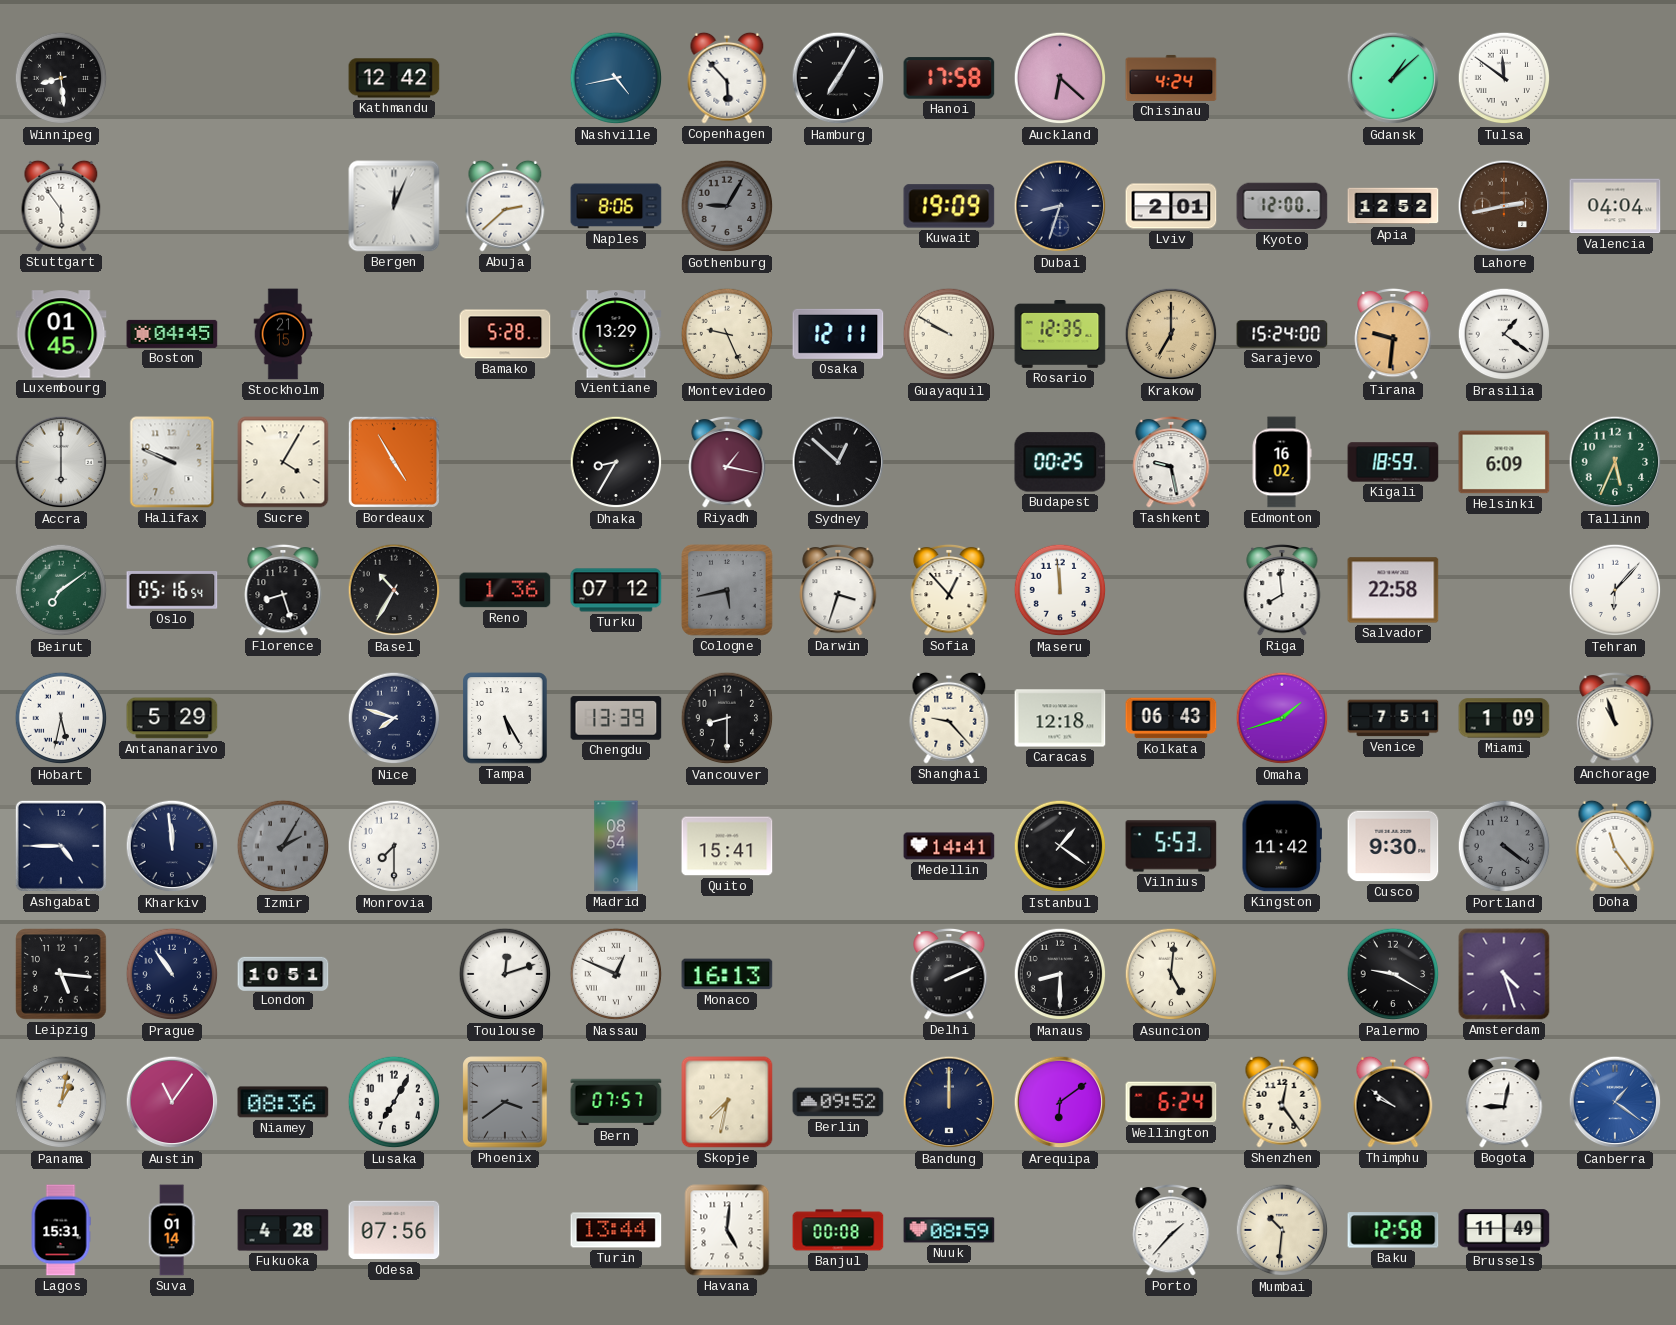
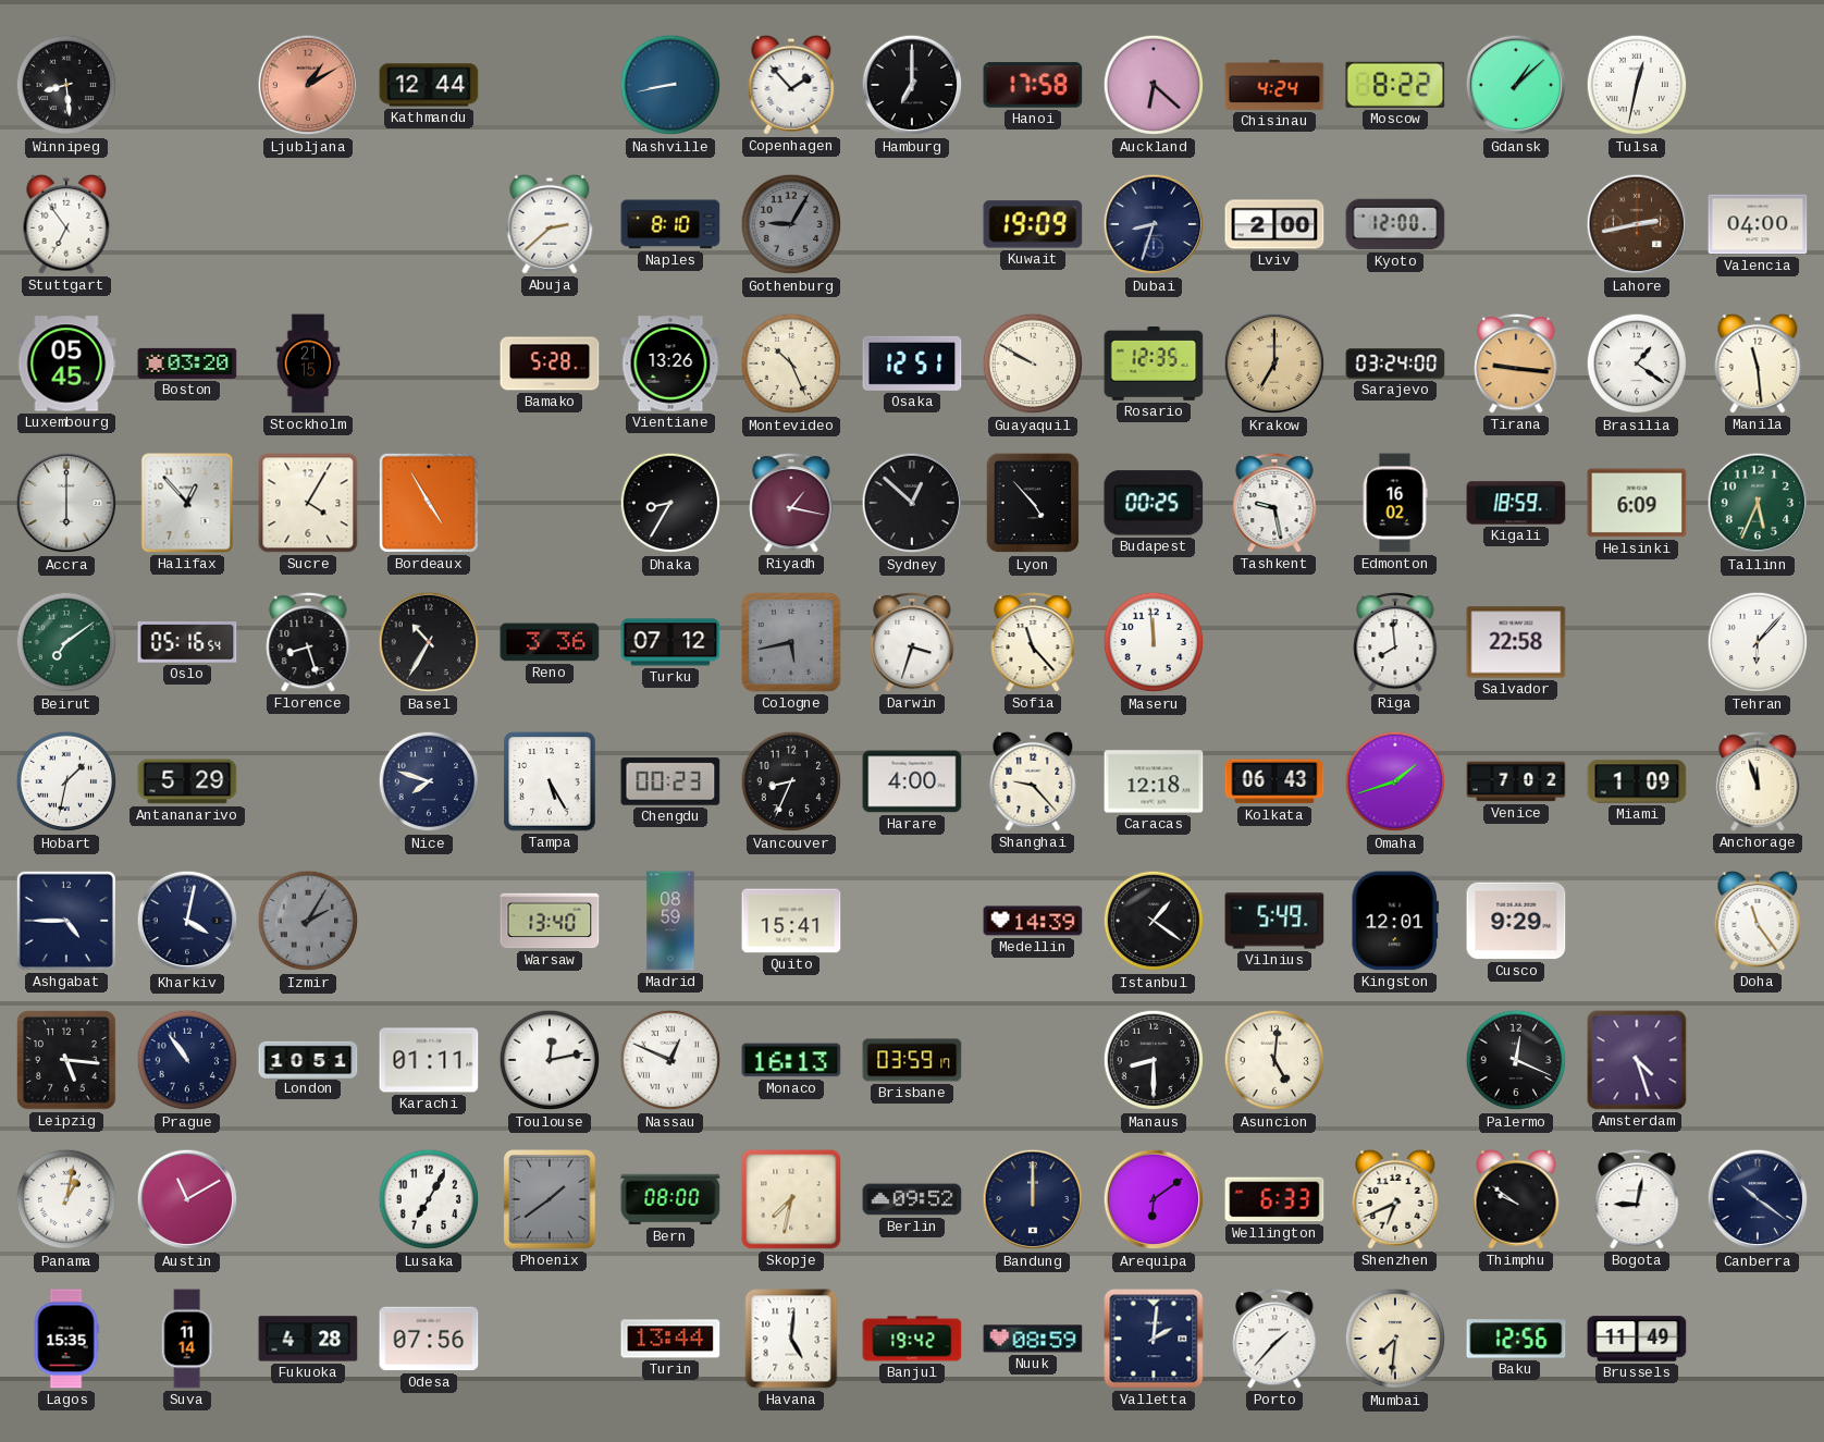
Ljubljana: none -> 1:10 (308, 85)
Kathmandu: 12:42 -> 12:44 (429, 85)
Nashville: 4:43 -> 8:43 (670, 85)
Copenhagen: 5:53 -> 1:53 (791, 85)
Hamburg: 7:05 -> 7:00 (912, 85)
Moscow: none -> 8:22 (1395, 85)
Tulsa: 11:51 -> 12:32 (1637, 85)
Stuttgart: 5:54 -> 6:54 (66, 224)
Bergen: 12:04 -> none (394, 206)
Naples: 8:06 -> 8:10 (670, 224)
Lviv: 2:01 -> 2:00 (1274, 224)
Apia: 12:52 -> none (1393, 206)
Valencia: 04:04 -> 04:00 (1758, 224)
Luxembourg: 01:45 -> 05:45 (66, 363)
Boston: 04:45 -> 03:20 (187, 363)
Vientiane: 13:29 -> 13:26 (670, 363)
Montevideo: 9:26 -> 10:26 (791, 363)
Osaka: 12:11 -> 12:51 (912, 363)
Sarajevo: 15:24 -> 03:24 (1395, 363)
Tirana: 9:31 -> 9:16 (1516, 363)
Manila: none -> 11:29 (1758, 363)
Halifax: 9:49 -> 12:53 (187, 503)
Lyon: none -> 4:53 (1033, 503)
Reno: 1:36 -> 3:36 (550, 642)
Sofia: 12:53 -> 11:23 (1033, 642)
Hobart: 5:32 -> 1:32 (66, 781)
Chengdu: 13:39 -> 00:23 (670, 781)
Vancouver: 8:30 -> 8:34 (791, 781)
Harare: none -> 4:00 (912, 781)
Venice: 7:51 -> 7:02 (1516, 781)
Anchorage: 10:57 -> 11:57 (1758, 781)
Kharkiv: 11:59 -> 4:02 (187, 921)
Monrovia: 7:30 -> none (394, 846)
Warsaw: none -> 13:40 (550, 921)
Madrid: 08:54 -> 08:59 (670, 921)
Medellin: 14:41 -> 14:39 (1033, 921)
Vilnius: 5:53 -> 5:49 (1274, 921)
Kingston: 11:42 -> 12:01 (1394, 921)
Cusco: 9:30 -> 9:29 (1516, 921)
Portland: 4:21 -> none (1504, 846)
Karachi: none -> 01:11 (429, 1060)
Toulouse: 12:12 -> 12:13 (550, 1060)
Brisbane: none -> 03:59 (912, 1060)
Delhi: 2:11 -> none (949, 974)
Palermo: 9:20 -> 12:19 (1516, 1060)
Austin: 11:06 -> 11:10 (187, 1199)
Niamey: 08:36 -> none (283, 1102)
Phoenix: 3:39 -> 1:39 (550, 1199)
Bern: 07:57 -> 08:00 (670, 1199)
Wellington: 6:24 -> 6:33 (1274, 1199)
Shenzhen: 12:24 -> 6:41 (1395, 1199)
Canberra: 1:21 -> 10:21 (1758, 1199)
Canberra dial: blue -> navy (1758, 1199)
Lagos: 15:31 -> 15:35 (66, 1339)
Suva: 01:14 -> 11:14 (187, 1339)
Banjul: 00:08 -> 19:42 (912, 1339)
Valletta: none -> 2:01 (1154, 1339)
Mumbai: 10:31 -> 7:31 (1395, 1339)
Baku: 12:58 -> 12:56 (1516, 1339)
